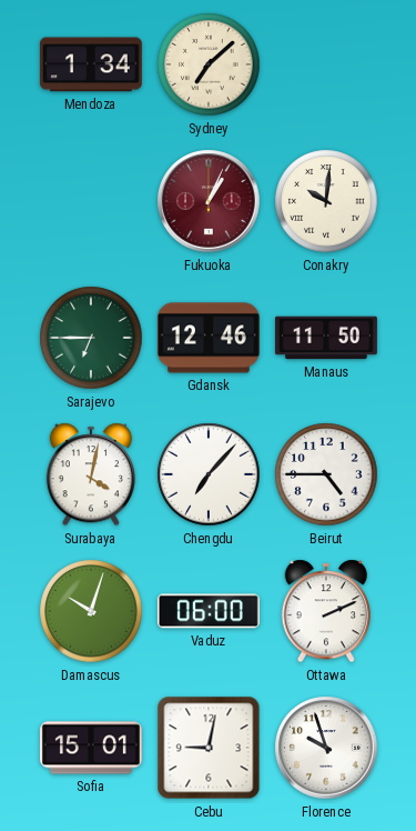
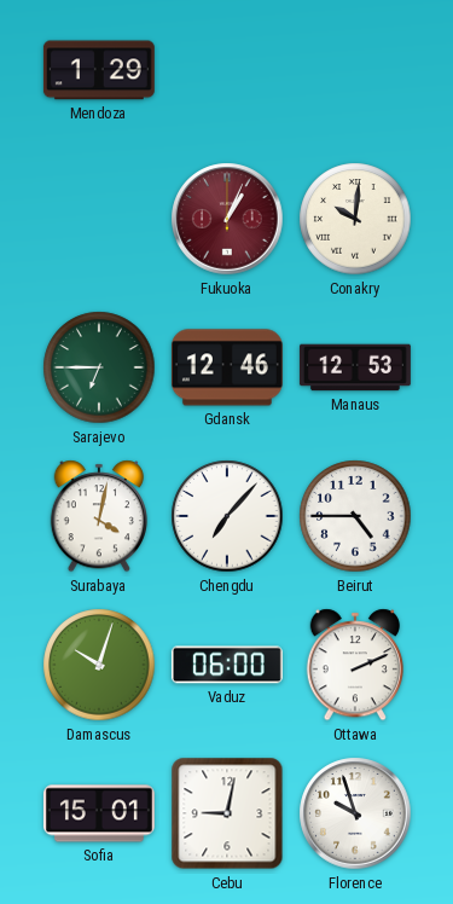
Mendoza: 1:34 -> 1:29 (99, 70)
Sydney: 7:08 -> none (209, 64)
Manaus: 11:50 -> 12:53 (355, 367)
